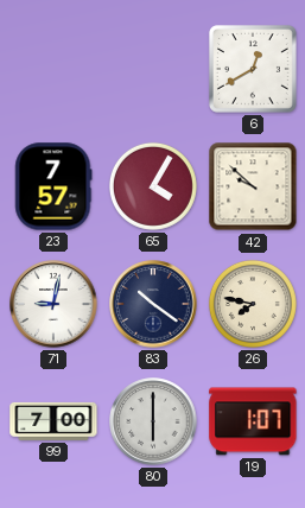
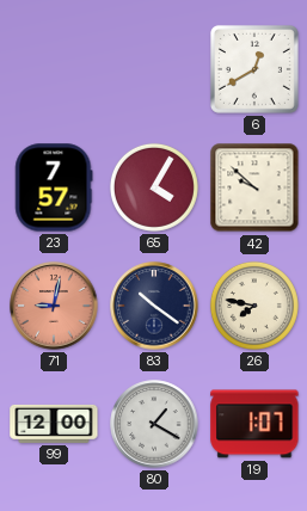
71 dial: white -> salmon (54, 306)
99: 7:00 -> 12:00 (54, 424)
80: 6:00 -> 1:20 (154, 424)
